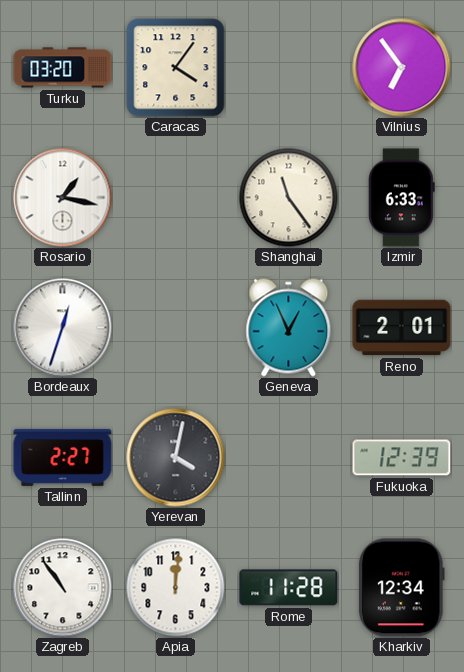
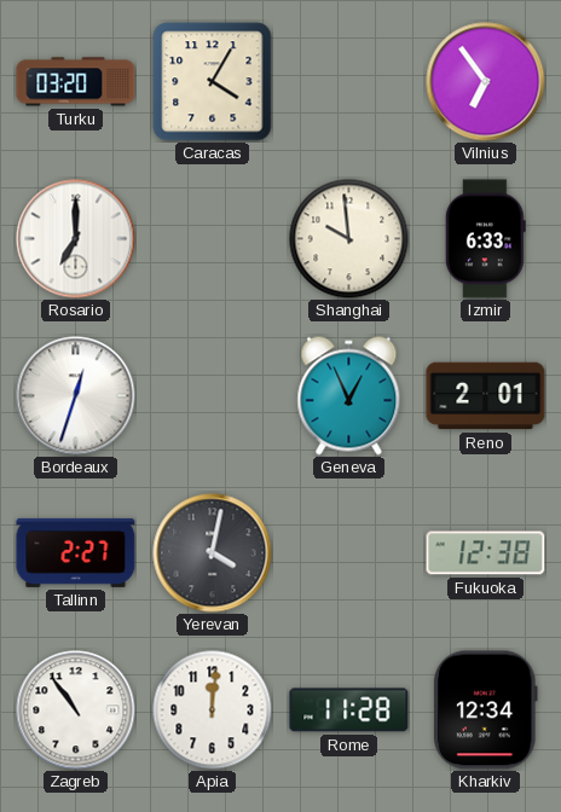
Caracas: 4:06 -> 4:05 (213, 82)
Rosario: 1:17 -> 7:00 (76, 239)
Shanghai: 11:24 -> 9:59 (349, 239)
Fukuoka: 12:39 -> 12:38 (486, 553)
